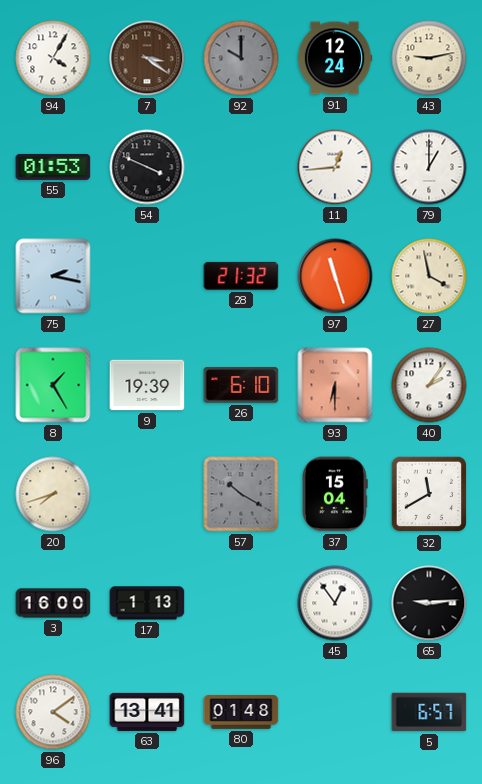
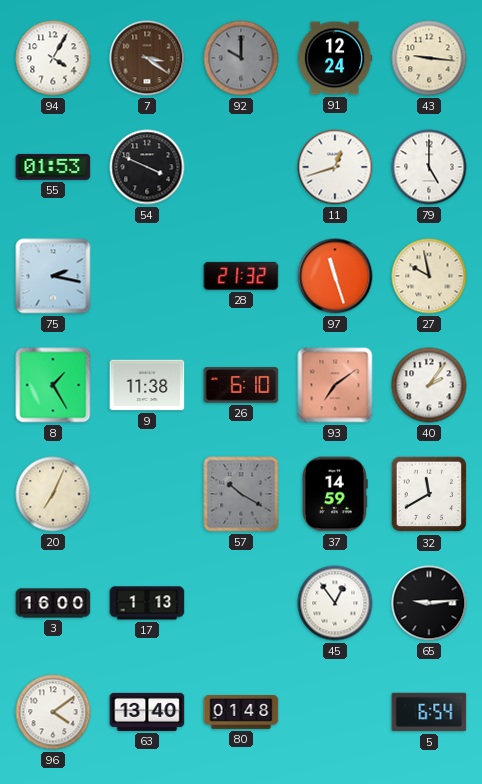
43: 9:13 -> 9:16 (429, 58)
11: 12:44 -> 12:42 (335, 167)
79: 1:00 -> 5:00 (429, 167)
27: 3:58 -> 9:58 (429, 276)
9: 19:39 -> 11:38 (147, 385)
93: 6:30 -> 7:09 (335, 385)
20: 7:42 -> 7:04 (53, 494)
37: 15:04 -> 14:59 (335, 494)
63: 13:41 -> 13:40 (147, 712)
5: 6:57 -> 6:54 (429, 712)
